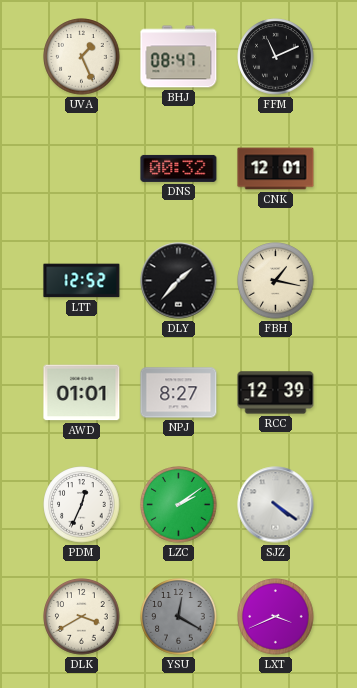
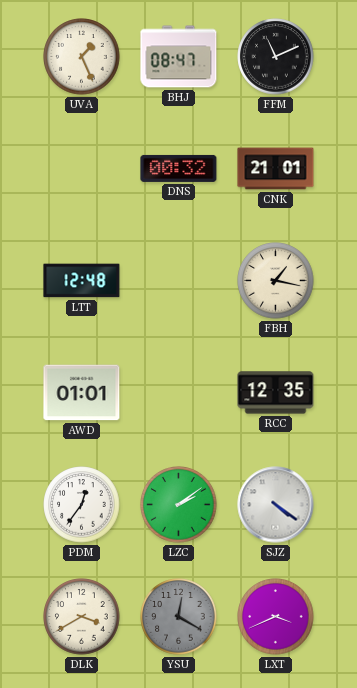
CNK: 12:01 -> 21:01 (276, 169)
LTT: 12:52 -> 12:48 (82, 281)
DLY: 1:37 -> none (179, 281)
NPJ: 8:27 -> none (179, 393)
RCC: 12:39 -> 12:35 (276, 393)
PDM: 12:34 -> 12:36 (82, 505)
